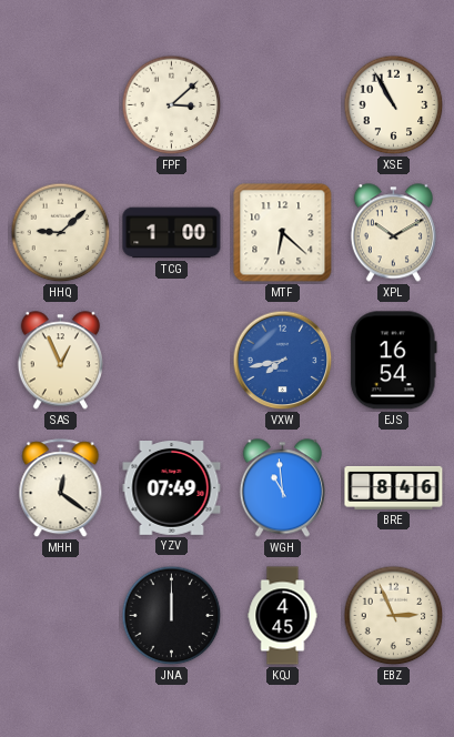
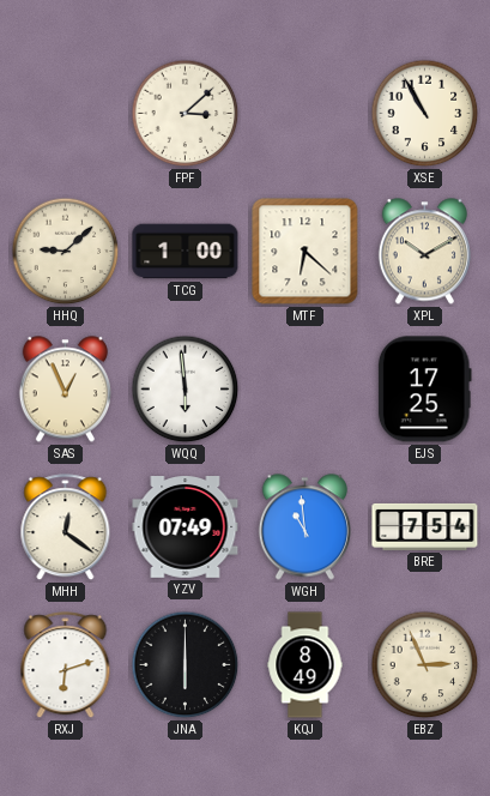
WQQ: none -> 5:59 (186, 390)
VXW: 7:43 -> none (283, 361)
EJS: 16:54 -> 17:25 (424, 390)
BRE: 8:46 -> 7:54 (425, 526)
RXJ: none -> 6:12 (66, 665)
JNA: 12:00 -> 6:00 (186, 665)
KQJ: 4:45 -> 8:49 (306, 665)
